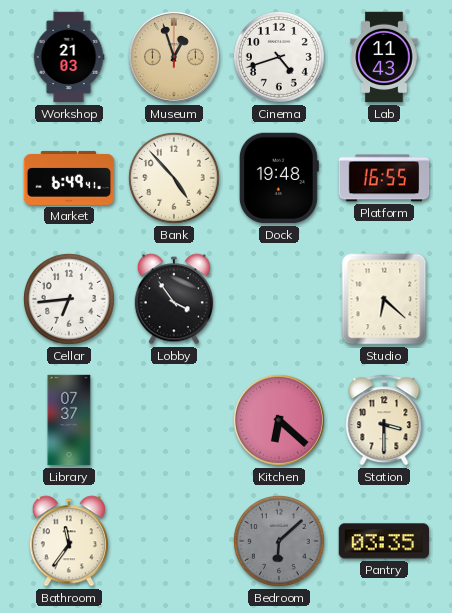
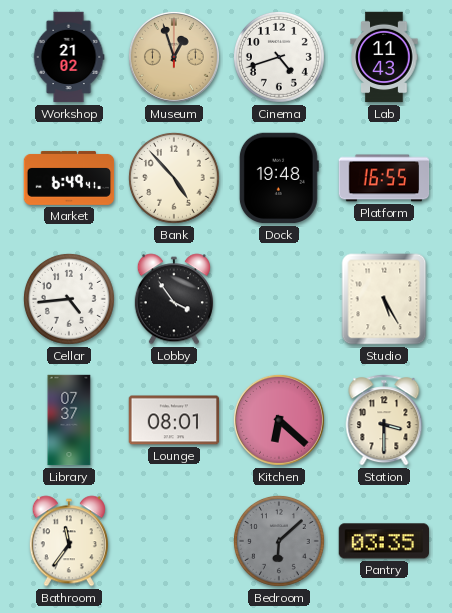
Workshop: 21:03 -> 21:02 (69, 57)
Cellar: 6:44 -> 4:44 (69, 299)
Studio: 6:22 -> 5:25 (384, 299)
Lounge: none -> 08:01 (174, 420)
